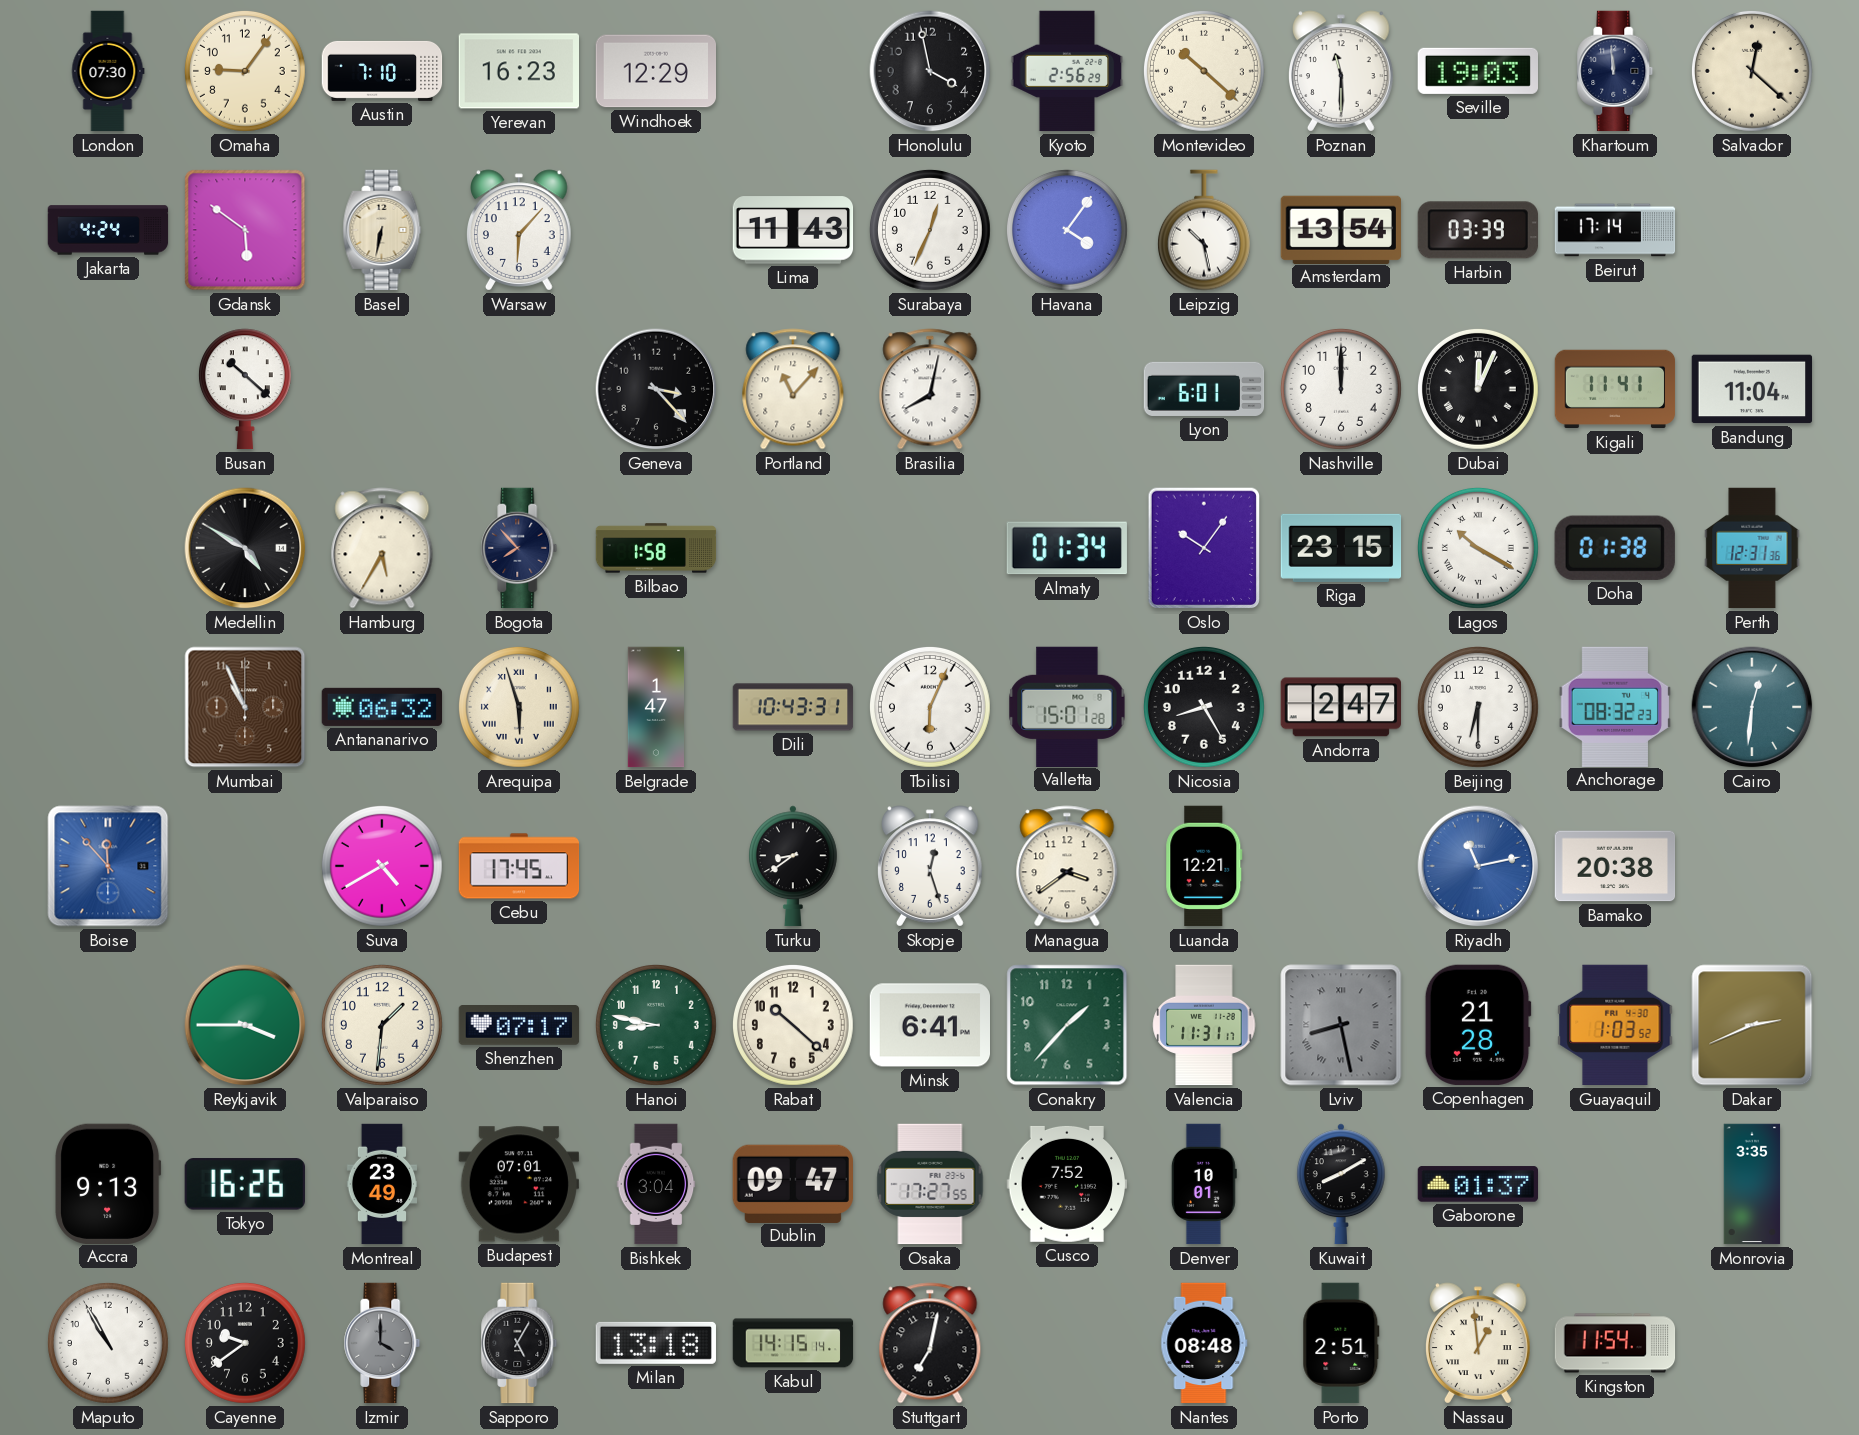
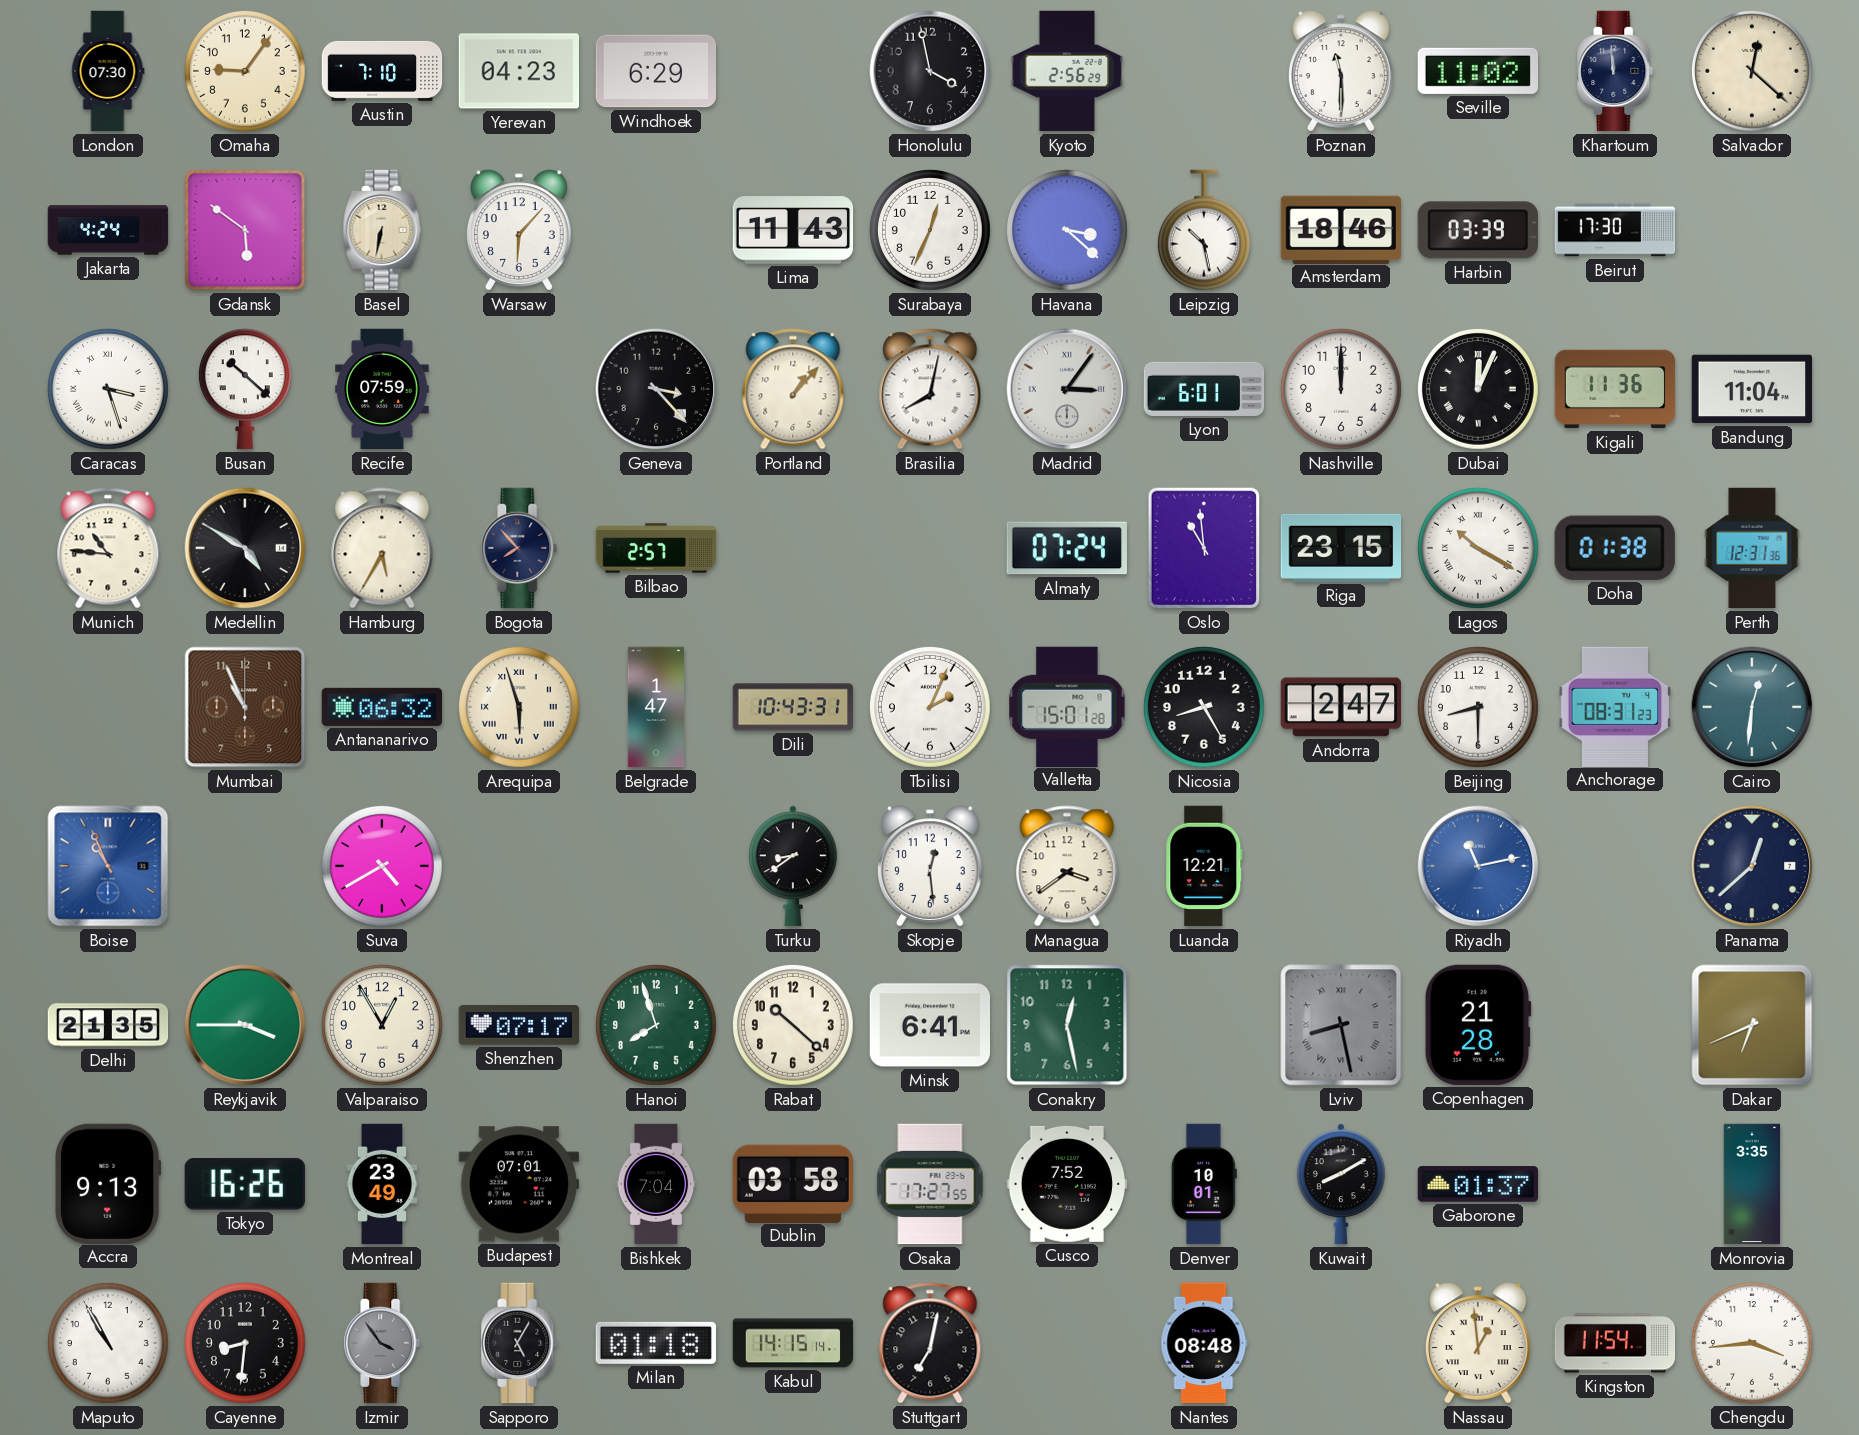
Yerevan: 16:23 -> 04:23 (518, 71)
Windhoek: 12:29 -> 6:29 (655, 71)
Montevideo: 10:22 -> none (1204, 71)
Seville: 19:03 -> 11:02 (1477, 71)
Havana: 4:06 -> 3:22 (1067, 230)
Amsterdam: 13:54 -> 18:46 (1340, 229)
Beirut: 17:14 -> 17:30 (1615, 230)
Caracas: none -> 3:27 (108, 389)
Recife: none -> 07:59 (382, 389)
Portland: 11:07 -> 1:07 (793, 389)
Madrid: none -> 3:06 (1067, 389)
Kigali: 11:41 -> 11:36 (1615, 389)
Munich: none -> 10:46 (108, 548)
Bilbao: 1:58 -> 2:57 (656, 548)
Almaty: 01:34 -> 07:24 (1067, 548)
Oslo: 10:06 -> 10:59 (1204, 548)
Tbilisi: 6:04 -> 2:04 (930, 707)
Beijing: 6:30 -> 8:30 (1478, 707)
Anchorage: 08:32 -> 08:31 (1614, 706)
Boise: 11:53 -> 10:56 (108, 866)
Cebu: 17:45 -> none (519, 866)
Skopje: 12:27 -> 12:29 (931, 866)
Bamako: 20:38 -> none (1615, 866)
Panama: none -> 12:38 (1752, 866)
Delhi: none -> 21:35 (108, 1025)
Valparaiso: 1:31 -> 12:55 (382, 1025)
Hanoi: 8:47 -> 7:57 (656, 1025)
Conakry: 1:37 -> 12:28 (1067, 1025)
Valencia: 11:31 -> none (1204, 1025)
Guayaquil: 1:03 -> none (1615, 1025)
Dakar: 2:41 -> 6:41 (1752, 1025)
Bishkek: 3:04 -> 7:04 (656, 1184)
Dublin: 09:47 -> 03:58 (792, 1183)
Cayenne: 9:39 -> 8:31 (245, 1343)
Izmir: 4:00 -> 3:54 (382, 1343)
Milan: 13:18 -> 01:18 (655, 1343)
Porto: 2:51 -> none (1341, 1343)
Chengdu: none -> 3:44 (1752, 1343)
